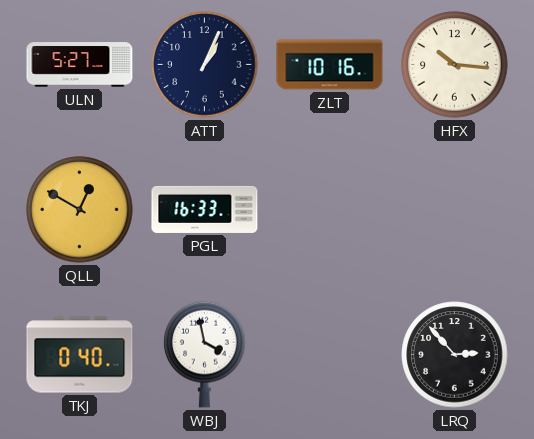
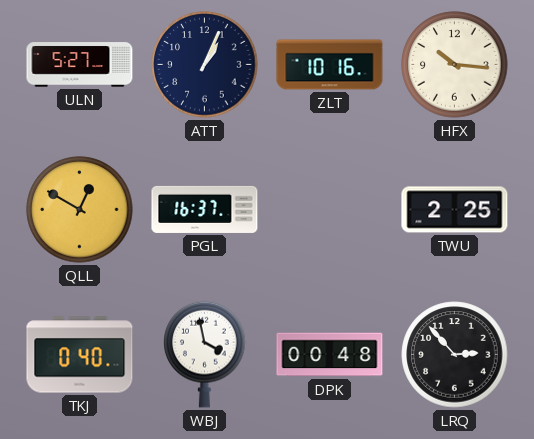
PGL: 16:33 -> 16:37 (205, 209)
TWU: none -> 2:25 (455, 210)
DPK: none -> 00:48 (330, 355)
